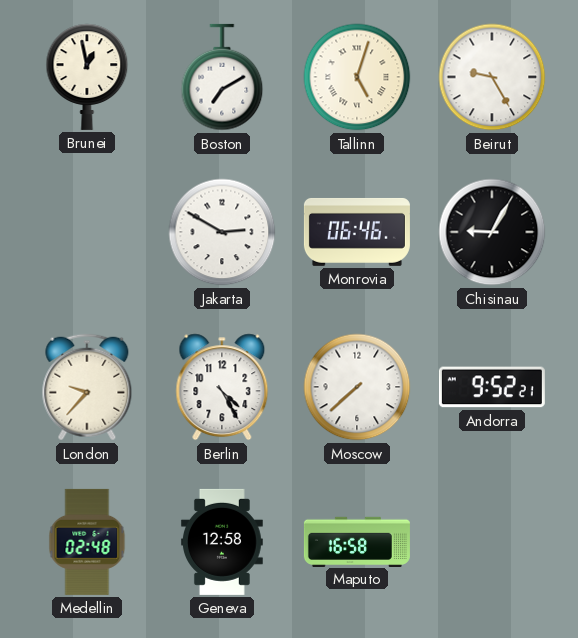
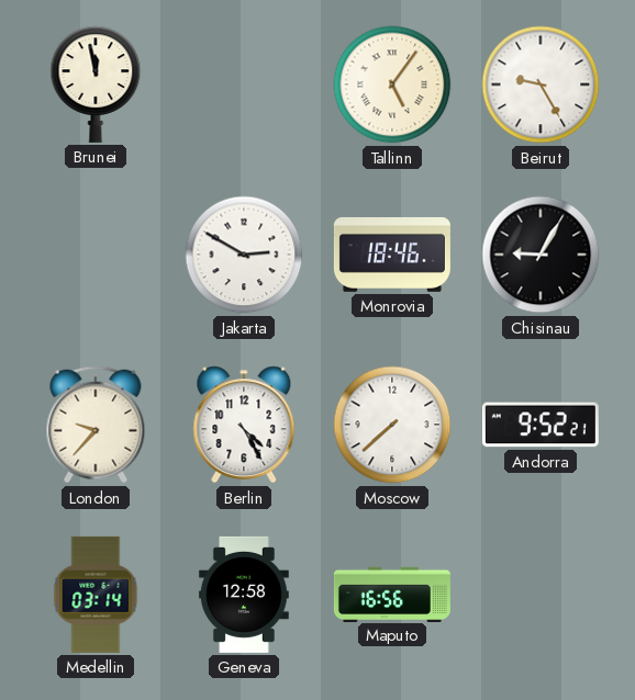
Brunei: 12:58 -> 11:58 (96, 84)
Boston: 7:10 -> none (222, 77)
Tallinn: 5:03 -> 5:06 (392, 84)
Monrovia: 06:46 -> 18:46 (392, 255)
Medellin: 02:48 -> 03:14 (96, 595)
Maputo: 16:58 -> 16:56 (392, 594)
